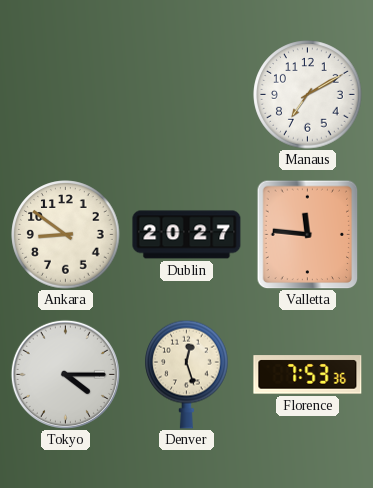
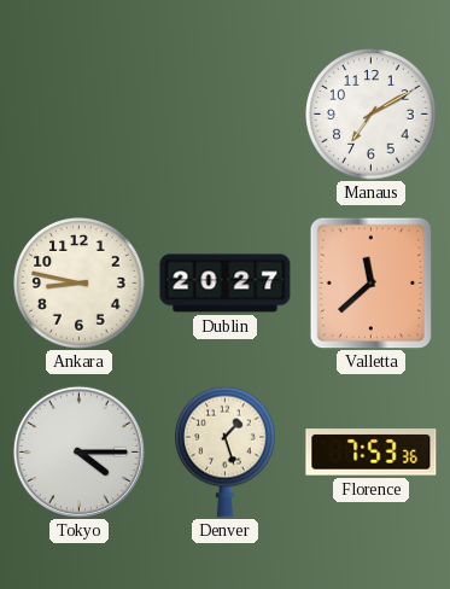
Ankara: 8:51 -> 8:47 (80, 284)
Valletta: 11:46 -> 11:38 (372, 282)
Denver: 12:27 -> 1:27 (226, 451)
